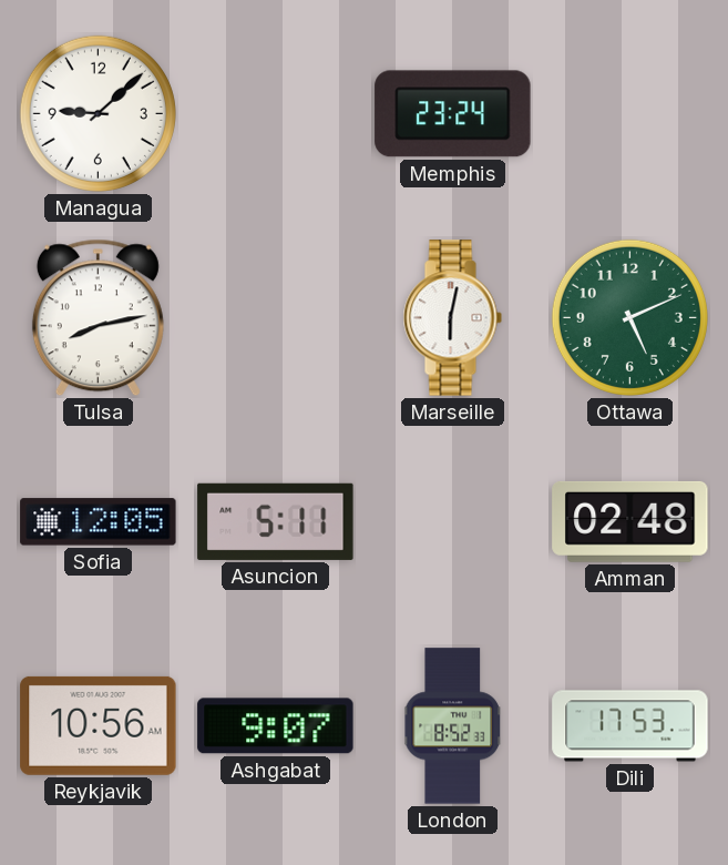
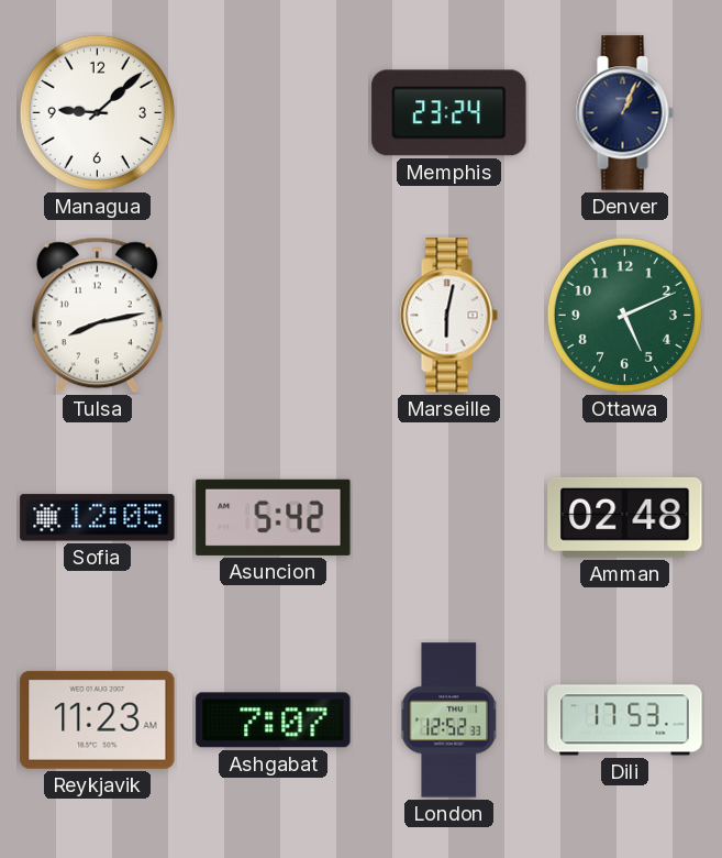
Denver: none -> 1:04 (624, 113)
Asuncion: 5:11 -> 5:42 (274, 517)
Reykjavik: 10:56 -> 11:23 (98, 719)
Ashgabat: 9:07 -> 7:07 (274, 721)
London: 8:52 -> 12:52 (448, 721)
